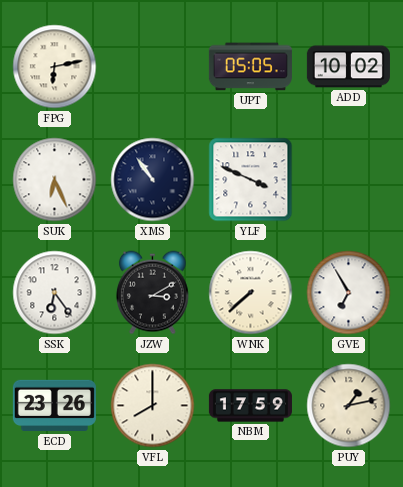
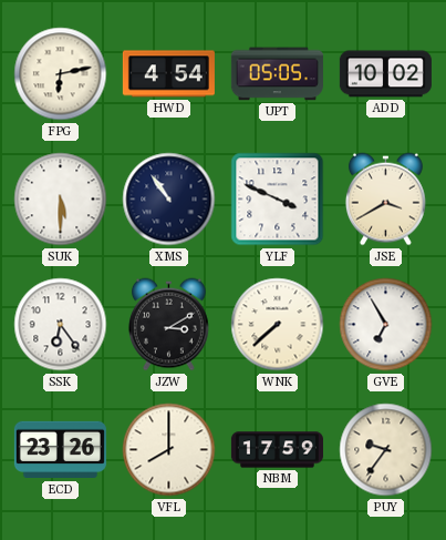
HWD: none -> 4:54 (168, 74)
SUK: 6:26 -> 5:30 (61, 200)
JSE: none -> 3:40 (385, 200)
PUY: 1:13 -> 9:36 (386, 450)
